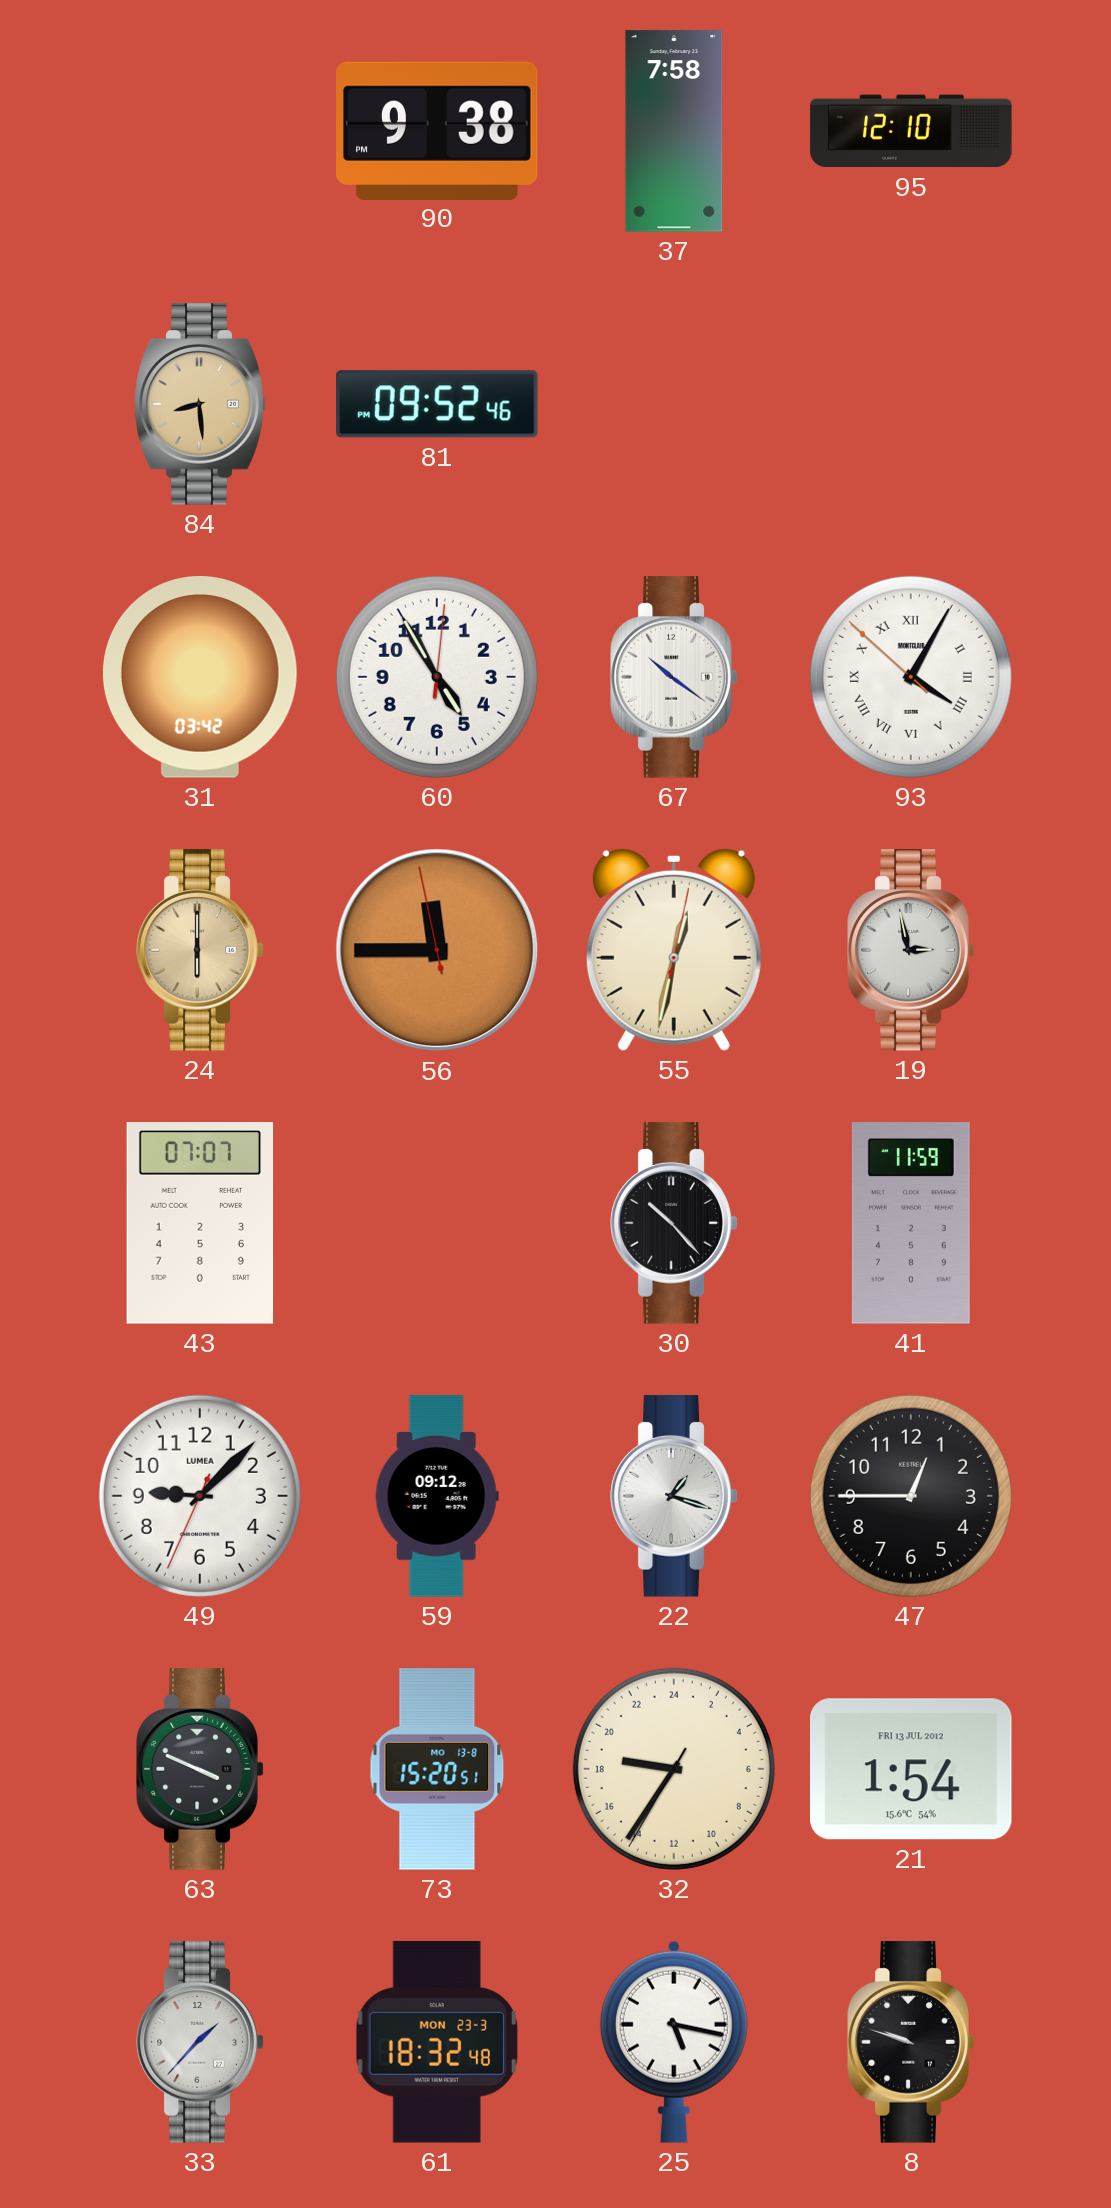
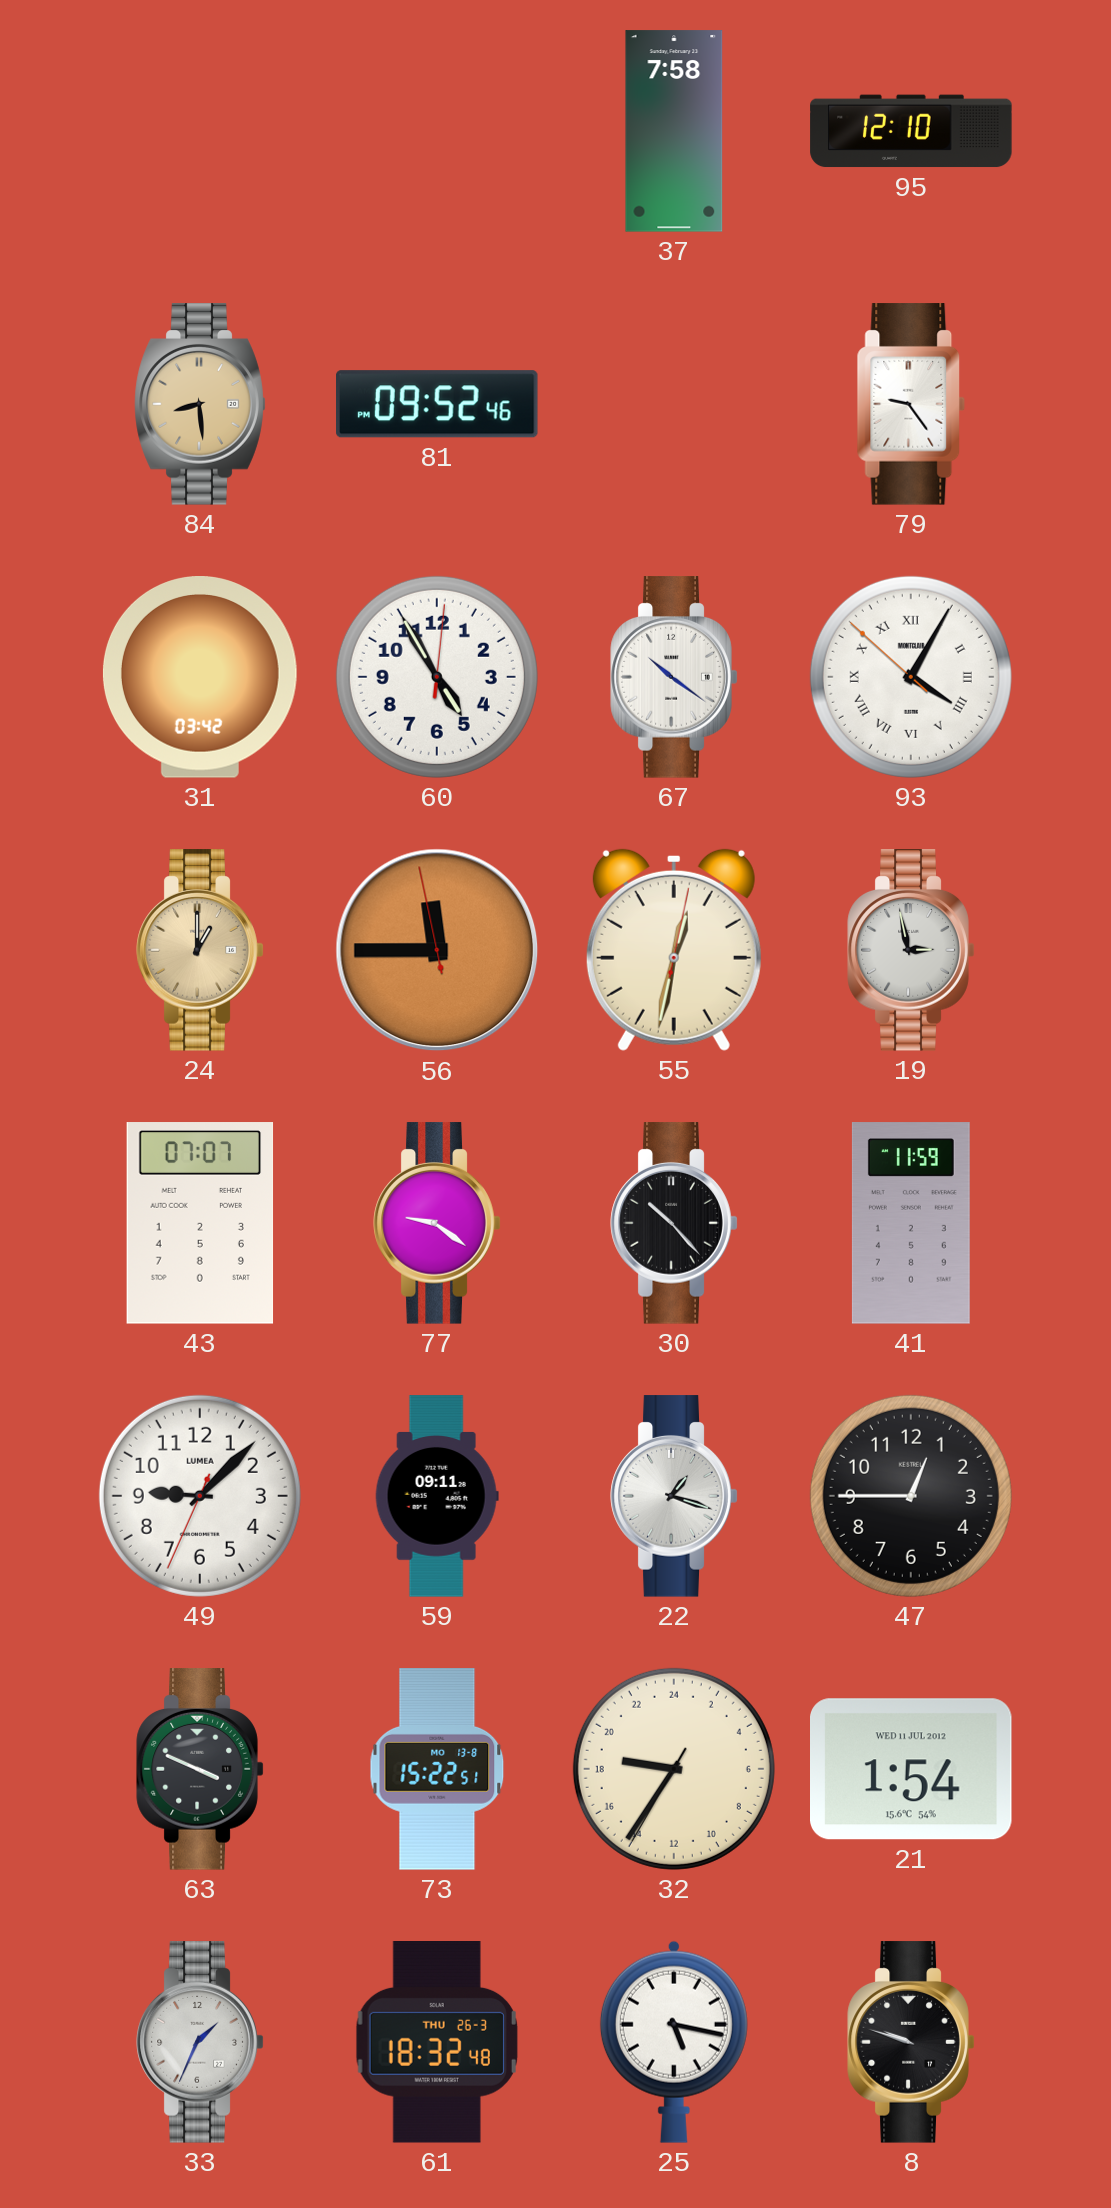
90: 9:38 -> none (437, 130)
79: none -> 9:24 (911, 404)
24: 6:00 -> 1:00 (200, 950)
77: none -> 9:21 (437, 1223)
59: 09:12 -> 09:11 (437, 1496)
73: 15:20 -> 15:22 (437, 1769)
21 date: FRI 13 JUL 2012 -> WED 11 JUL 2012 (912, 1769)
33: 1:37 -> 1:34 (200, 2042)
61 date: MON 23-3 -> THU 26-3 (437, 2043)
